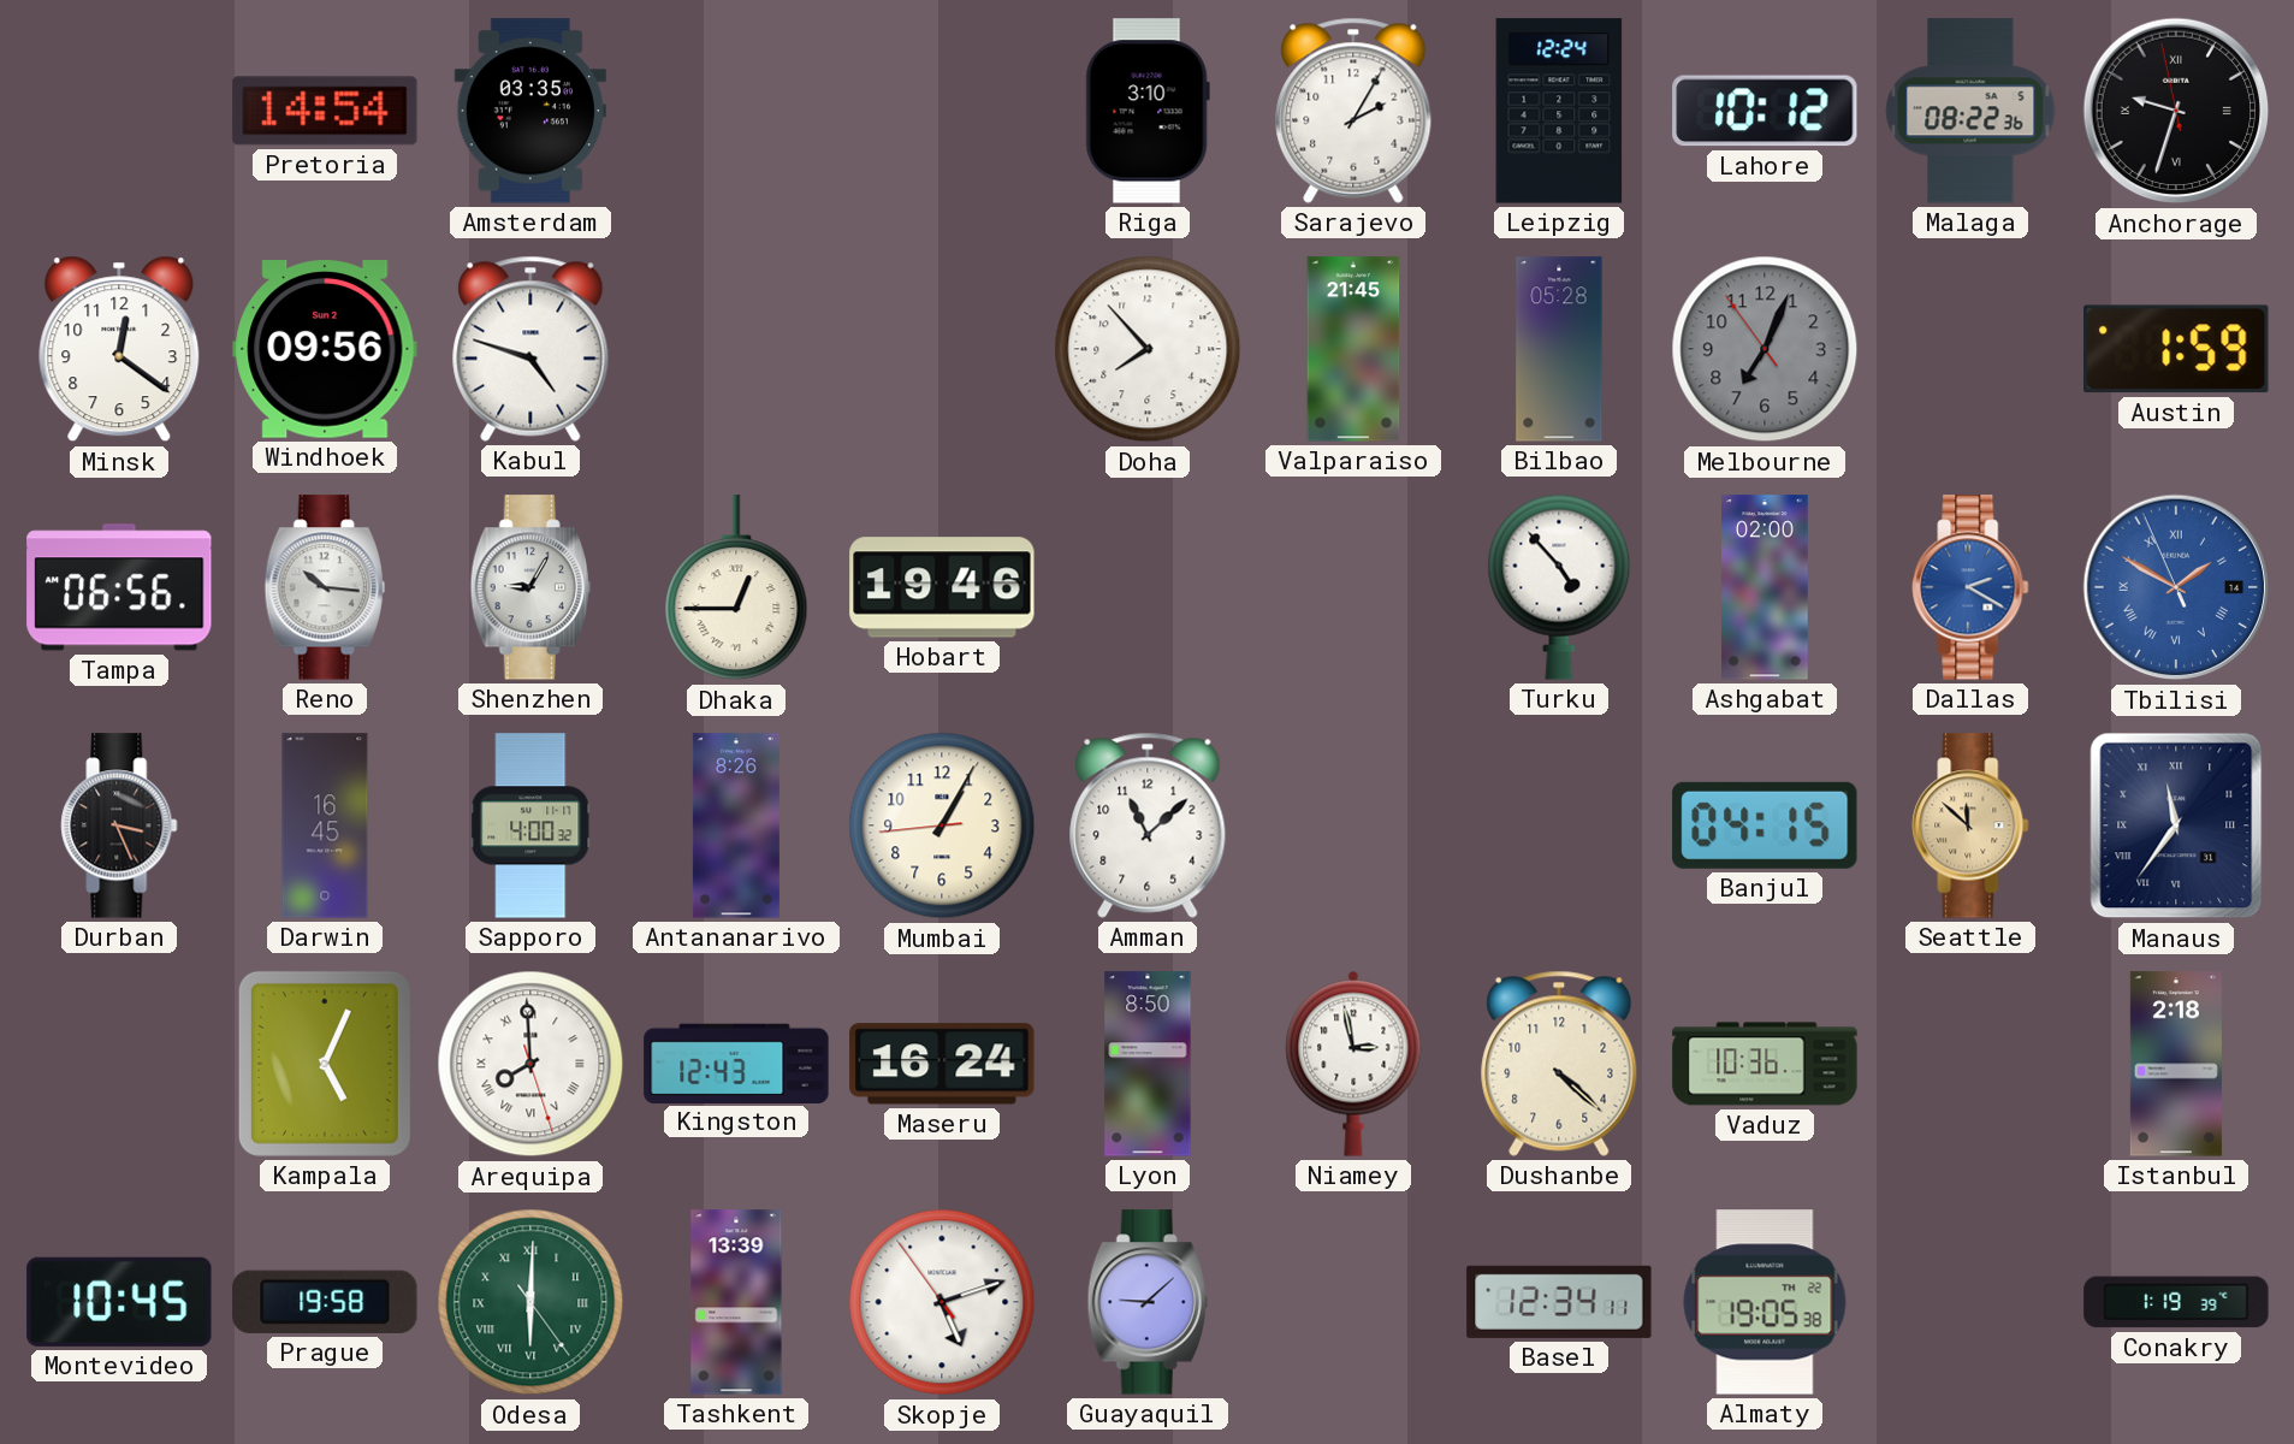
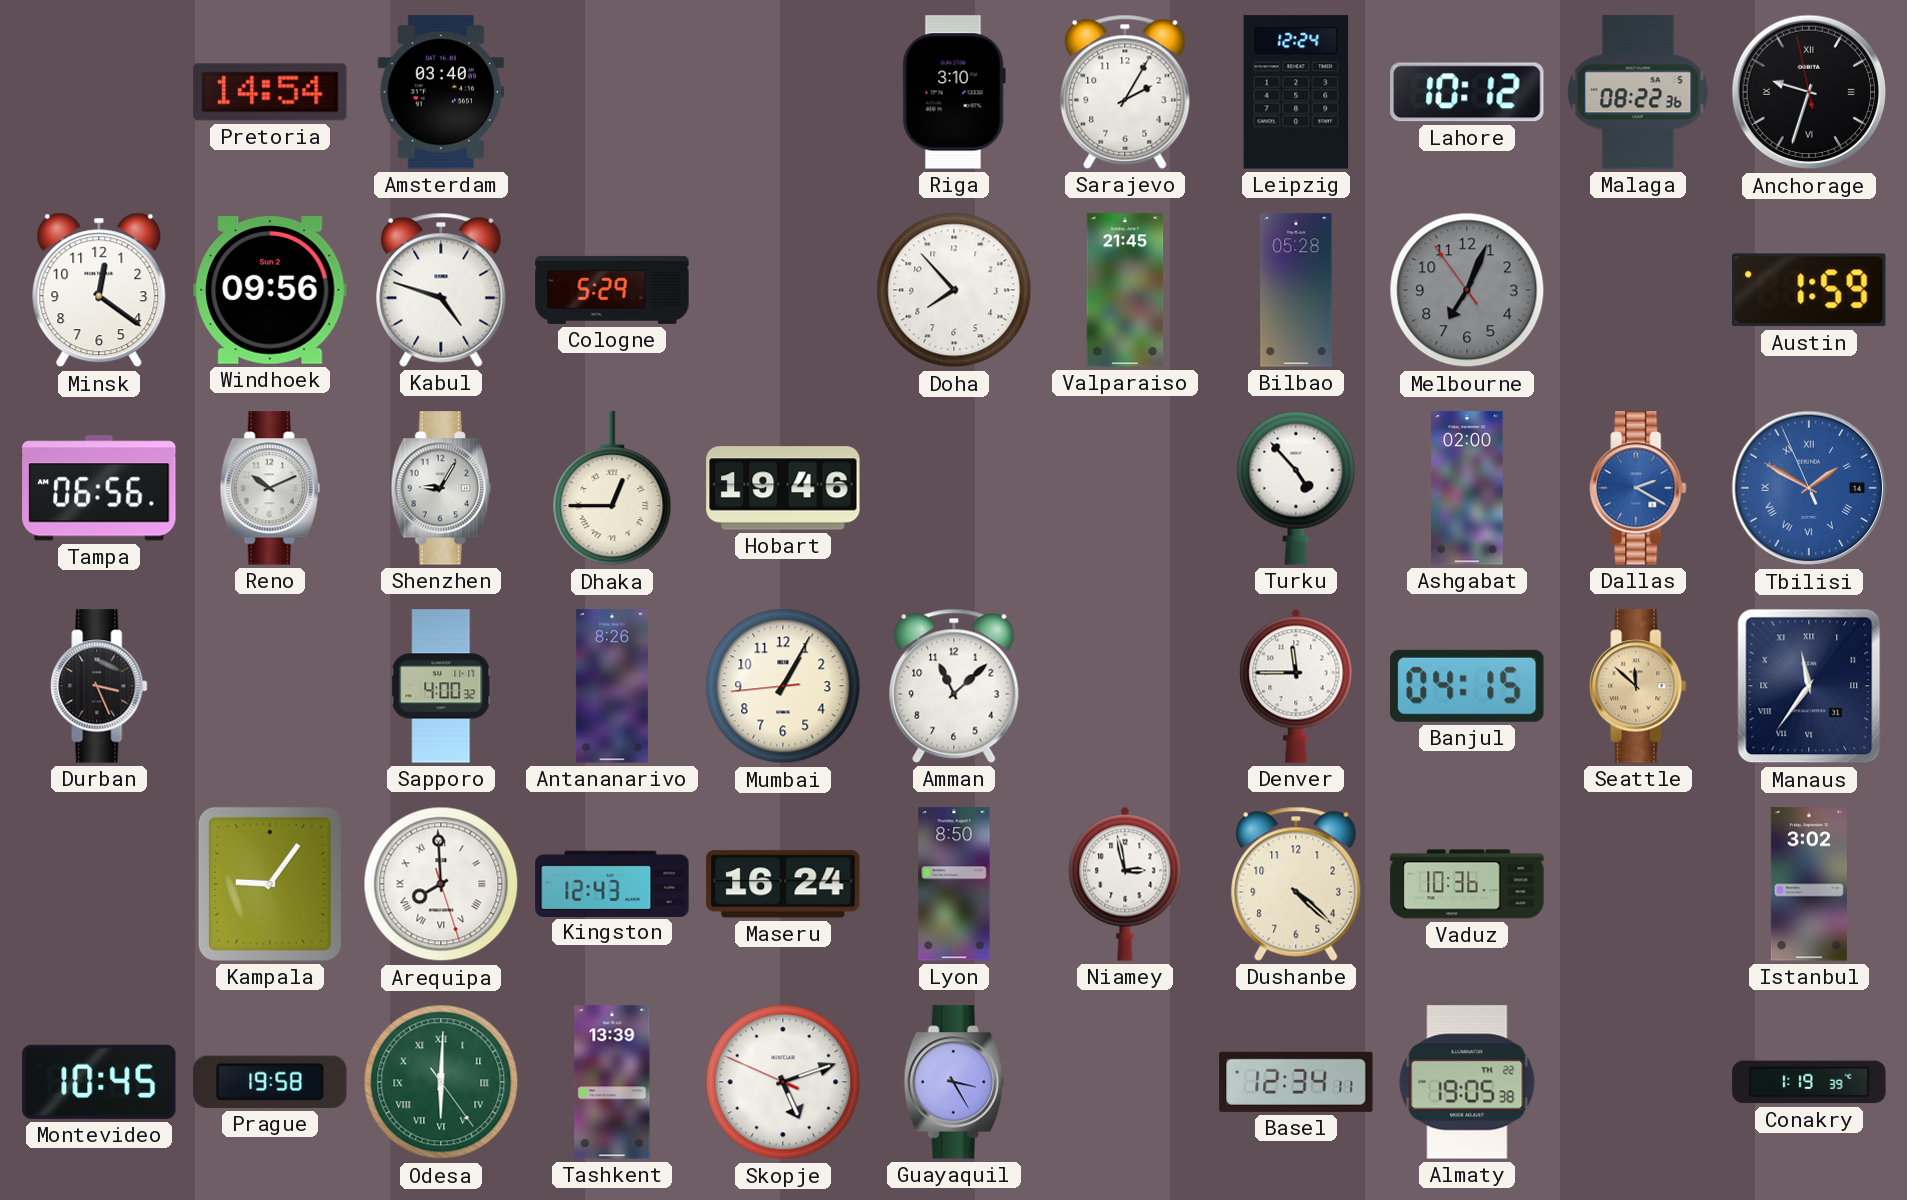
Amsterdam: 03:35 -> 03:40 (441, 92)
Cologne: none -> 5:29 (612, 290)
Reno: 10:16 -> 10:11 (270, 488)
Darwin: 16:45 -> none (325, 825)
Denver: none -> 11:45 (1296, 686)
Kampala: 5:04 -> 9:06 (270, 884)
Istanbul: 2:18 -> 3:02 (1809, 884)
Skopje: 5:11:54 -> 5:11:49 (783, 1082)
Guayaquil: 9:08 -> 3:25 (954, 1082)
